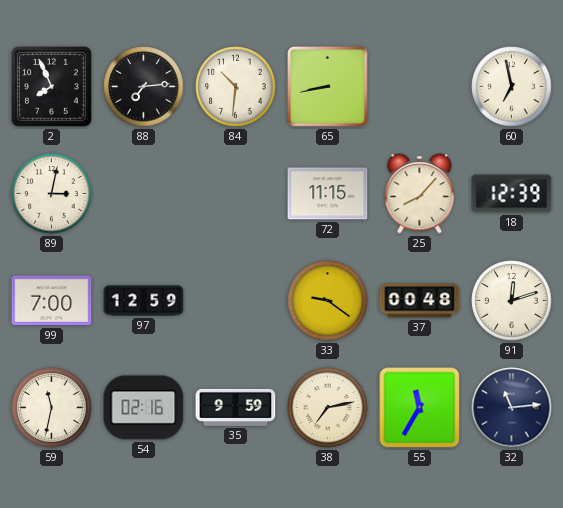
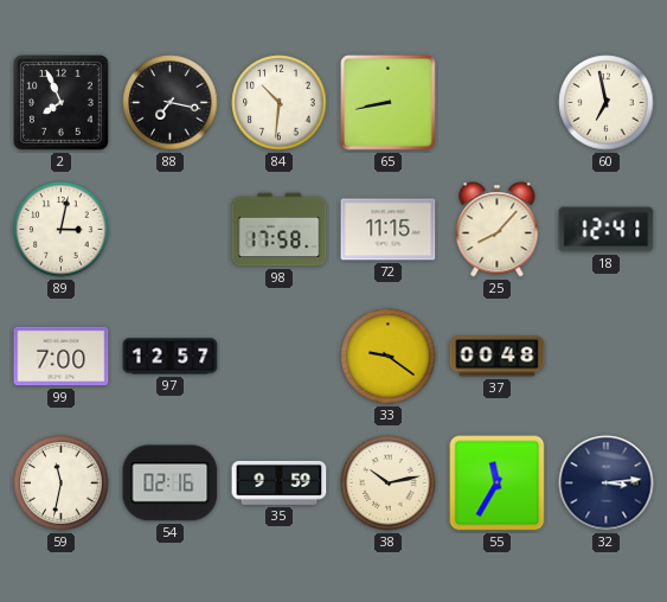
88: 7:14 -> 7:17 (171, 103)
98: none -> 17:58 (280, 230)
18: 12:39 -> 12:41 (607, 230)
97: 12:59 -> 12:57 (171, 357)
91: 12:12 -> none (512, 301)
38: 7:13 -> 10:13 (389, 483)
32: 11:14 -> 3:14 (607, 483)
